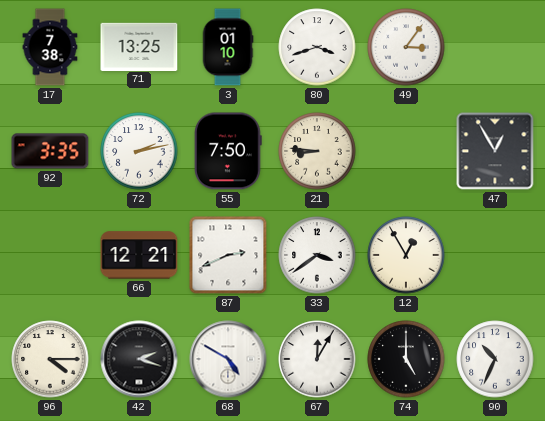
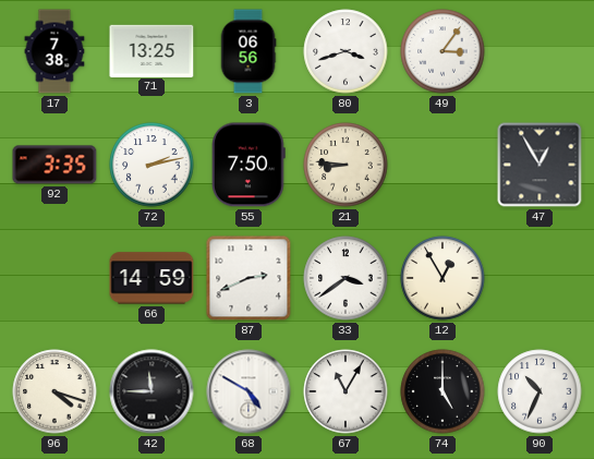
3: 01:10 -> 06:56 (248, 51)
66: 12:21 -> 14:59 (151, 278)
96: 4:15 -> 4:18 (54, 391)
42: 2:18 -> 11:45 (151, 391)
67: 12:05 -> 11:05 (346, 391)
